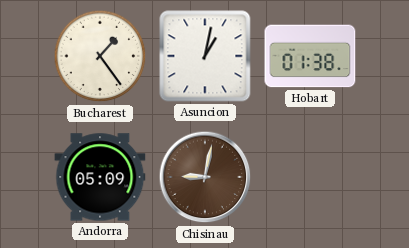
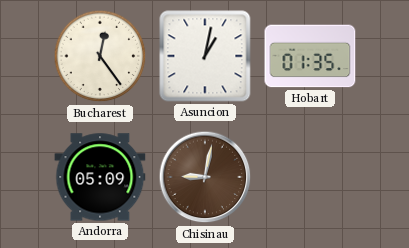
Bucharest: 1:24 -> 12:24 (100, 56)
Hobart: 01:38 -> 01:35 (310, 56)
